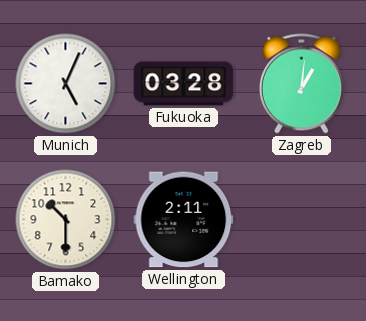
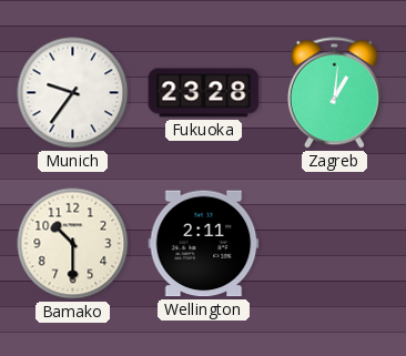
Munich: 5:04 -> 9:36 (73, 93)
Fukuoka: 03:28 -> 23:28 (204, 93)
